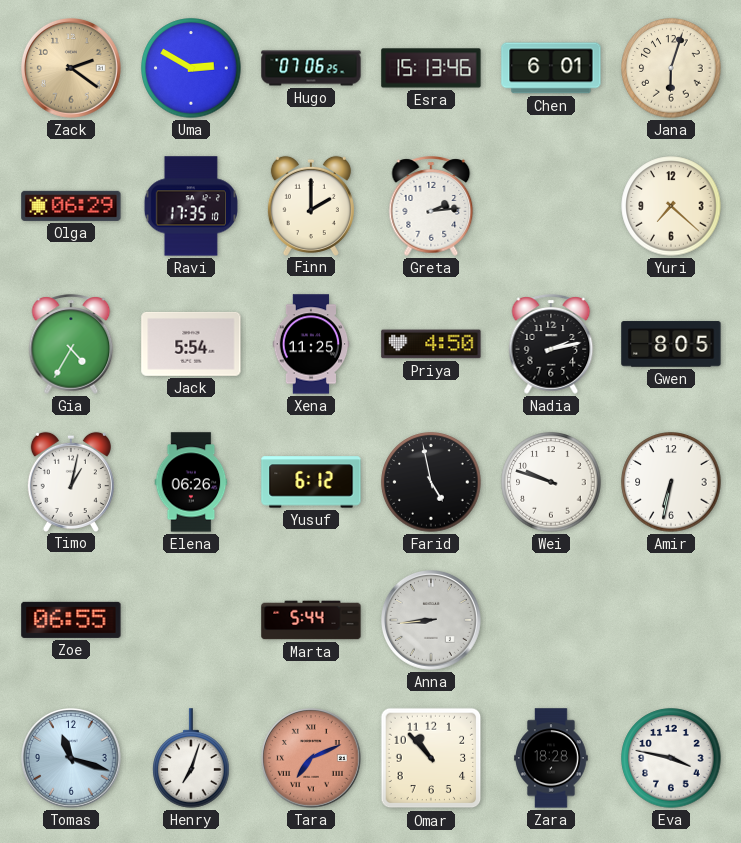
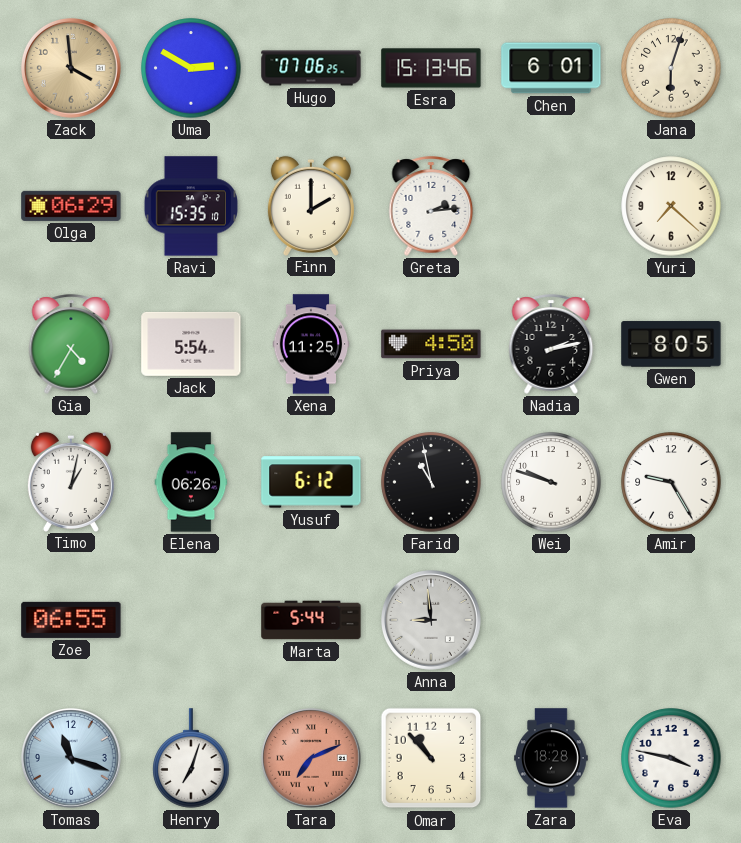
Zack: 2:21 -> 3:59 (72, 69)
Ravi: 17:35 -> 15:35 (190, 206)
Farid: 4:58 -> 10:58 (431, 482)
Amir: 6:32 -> 9:25 (671, 482)
Anna: 8:44 -> 8:59 (432, 621)
